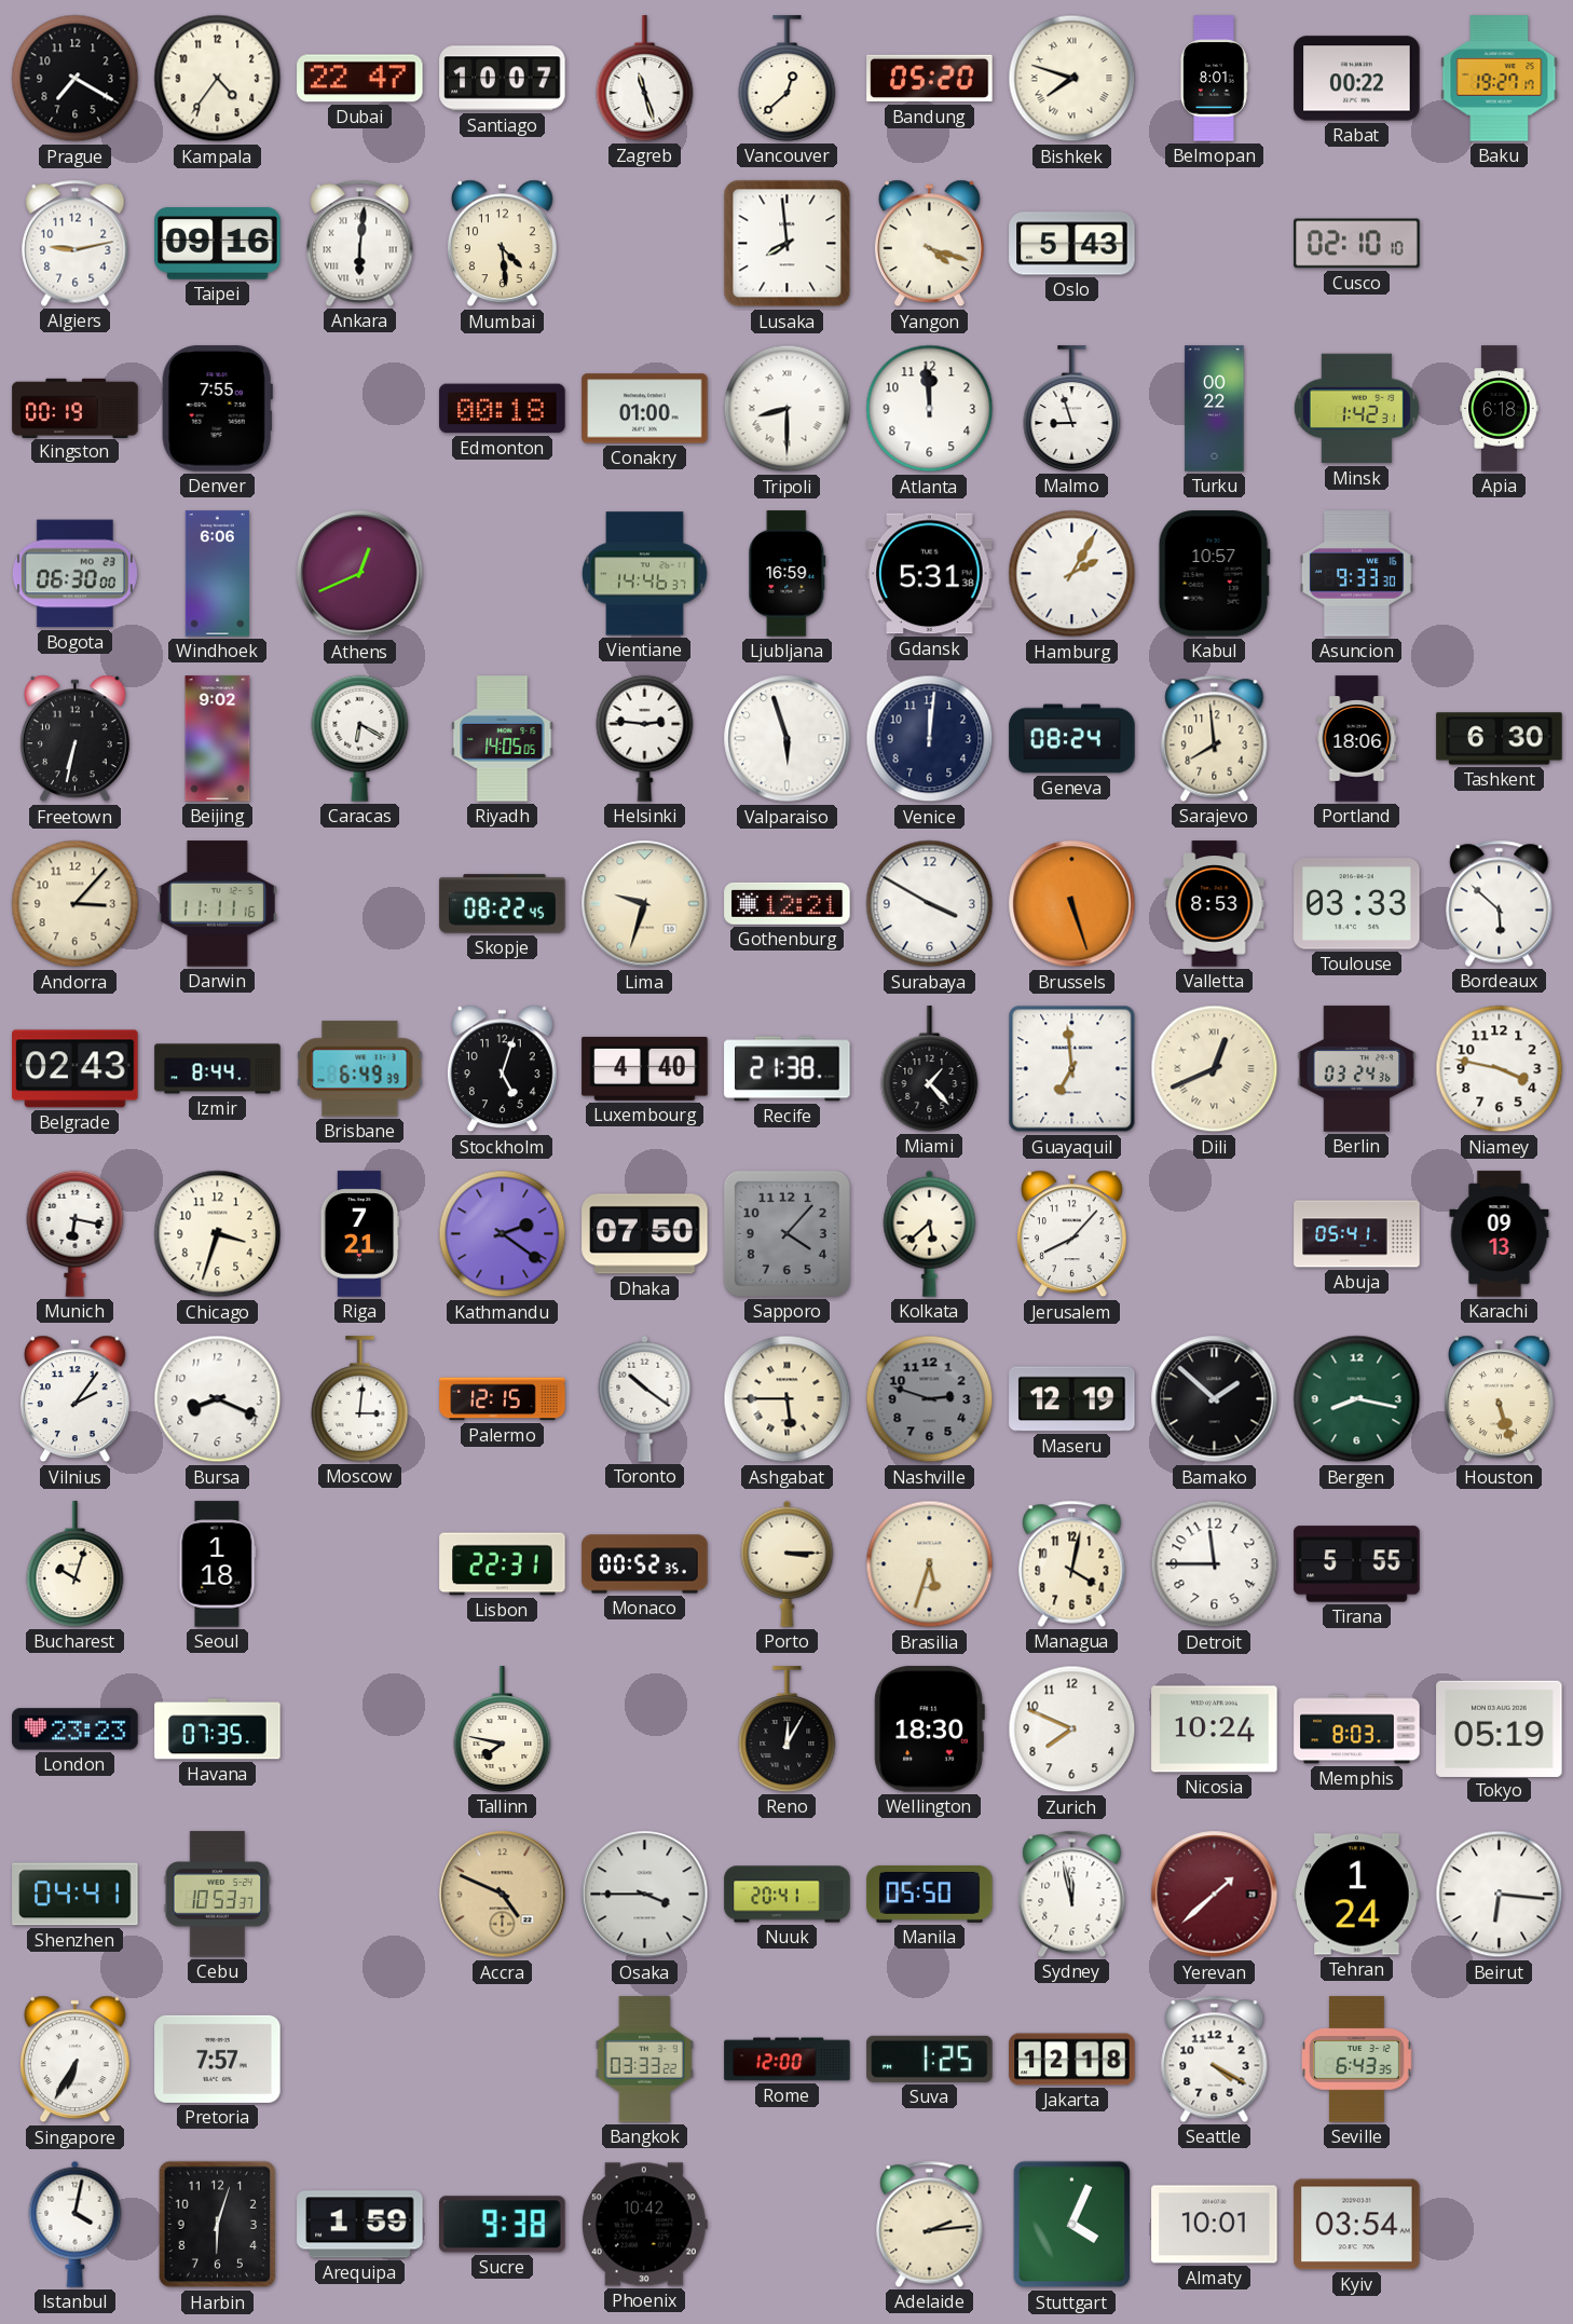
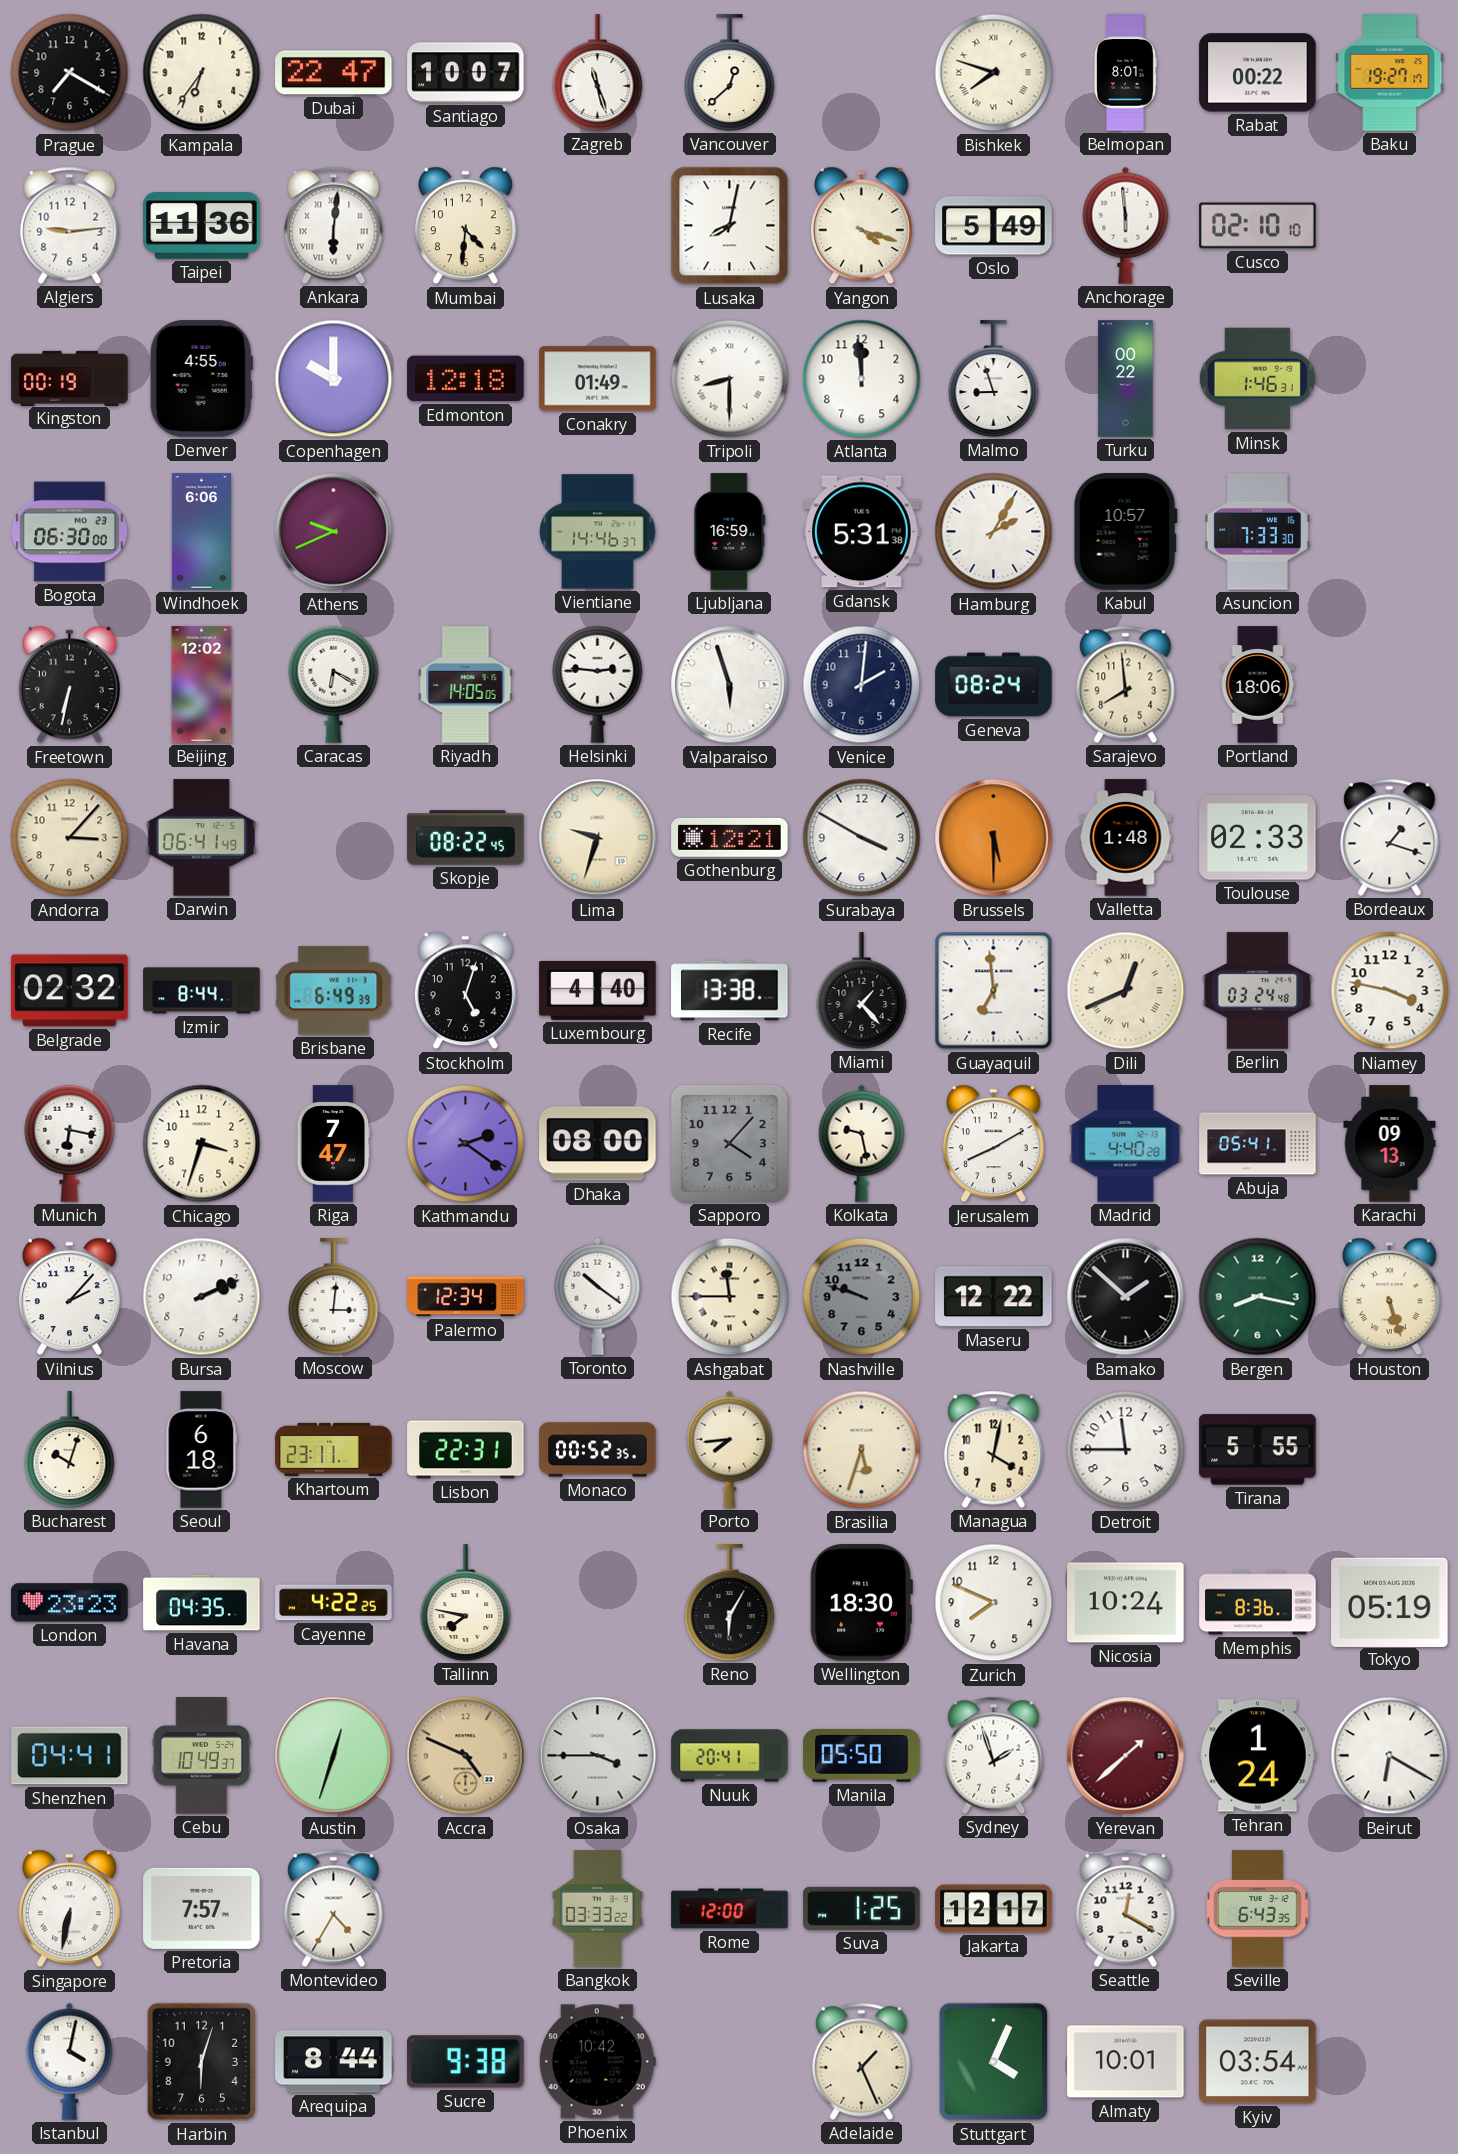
Kampala: 4:36 -> 6:36 (202, 73)
Bandung: 05:20 -> none (930, 79)
Algiers: 9:13 -> 9:14 (70, 225)
Taipei: 09:16 -> 11:36 (202, 226)
Mumbai: 4:29 -> 4:31 (465, 226)
Lusaka: 7:59 -> 8:02 (730, 226)
Oslo: 5:43 -> 5:49 (994, 226)
Anchorage: none -> 5:59 (1126, 225)
Denver: 7:55 -> 4:55 (201, 379)
Copenhagen: none -> 10:00 (334, 379)
Edmonton: 00:18 -> 12:18 (466, 379)
Conakry: 01:00 -> 01:49 (598, 379)
Minsk: 1:42 -> 1:46 (1257, 379)
Apia: 6:18 -> none (1500, 409)
Athens: 12:41 -> 9:41 (334, 532)
Asuncion: 9:33 -> 7:33 (1257, 532)
Beijing: 9:02 -> 12:02 (202, 685)
Venice: 12:01 -> 2:01 (862, 685)
Tashkent: 6:30 -> none (1500, 739)
Darwin: 11:11 -> 06:41 (201, 838)
Brussels: 5:27 -> 5:30 (994, 838)
Valletta: 8:53 -> 1:48 (1126, 838)
Toulouse: 03:33 -> 02:33 (1258, 838)
Bordeaux: 5:52 -> 1:18 (1390, 837)
Belgrade: 02:43 -> 02:32 (70, 991)
Recife: 21:38 -> 13:38 (730, 991)
Berlin: 03:24:36 -> 03:24:48 (1258, 991)
Riga: 7:21 -> 7:47 (334, 1144)
Dhaka: 07:50 -> 08:00 (598, 1144)
Kolkata: 5:38 -> 9:28 (862, 1143)
Jerusalem: 8:07 -> 8:10 (993, 1144)
Madrid: none -> 4:40 (1126, 1144)
Vilnius: 2:06 -> 2:07 (69, 1297)
Bursa: 8:19 -> 2:11 (202, 1297)
Palermo: 12:15 -> 12:34 (466, 1297)
Ashgabat: 5:45 -> 11:45 (730, 1297)
Nashville: 2:48 -> 9:48 (862, 1297)
Maseru: 12:19 -> 12:22 (994, 1297)
Seoul: 1:18 -> 6:18 (202, 1450)
Khartoum: none -> 23:11 (334, 1449)
Porto: 3:15 -> 7:44 (730, 1449)
Havana: 07:35 -> 04:35 (202, 1603)
Cayenne: none -> 4:22 (334, 1603)
Reno: 12:05 -> 6:05 (730, 1603)
Memphis: 8:03 -> 8:36 (1258, 1603)
Cebu: 10:53 -> 10:49 (202, 1756)
Austin: none -> 12:33 (334, 1756)
Sydney: 11:58 -> 1:57 (994, 1755)
Beirut: 6:16 -> 6:20 (1390, 1756)
Singapore: 6:35 -> 6:32 (69, 1909)
Montevideo: none -> 4:35 (334, 1908)
Jakarta: 12:18 -> 12:17 (994, 1909)
Seattle: 4:20 -> 12:20 (1126, 1908)
Arequipa: 1:59 -> 8:44 (334, 2062)
Adelaide: 2:14 -> 1:26 (862, 2061)
